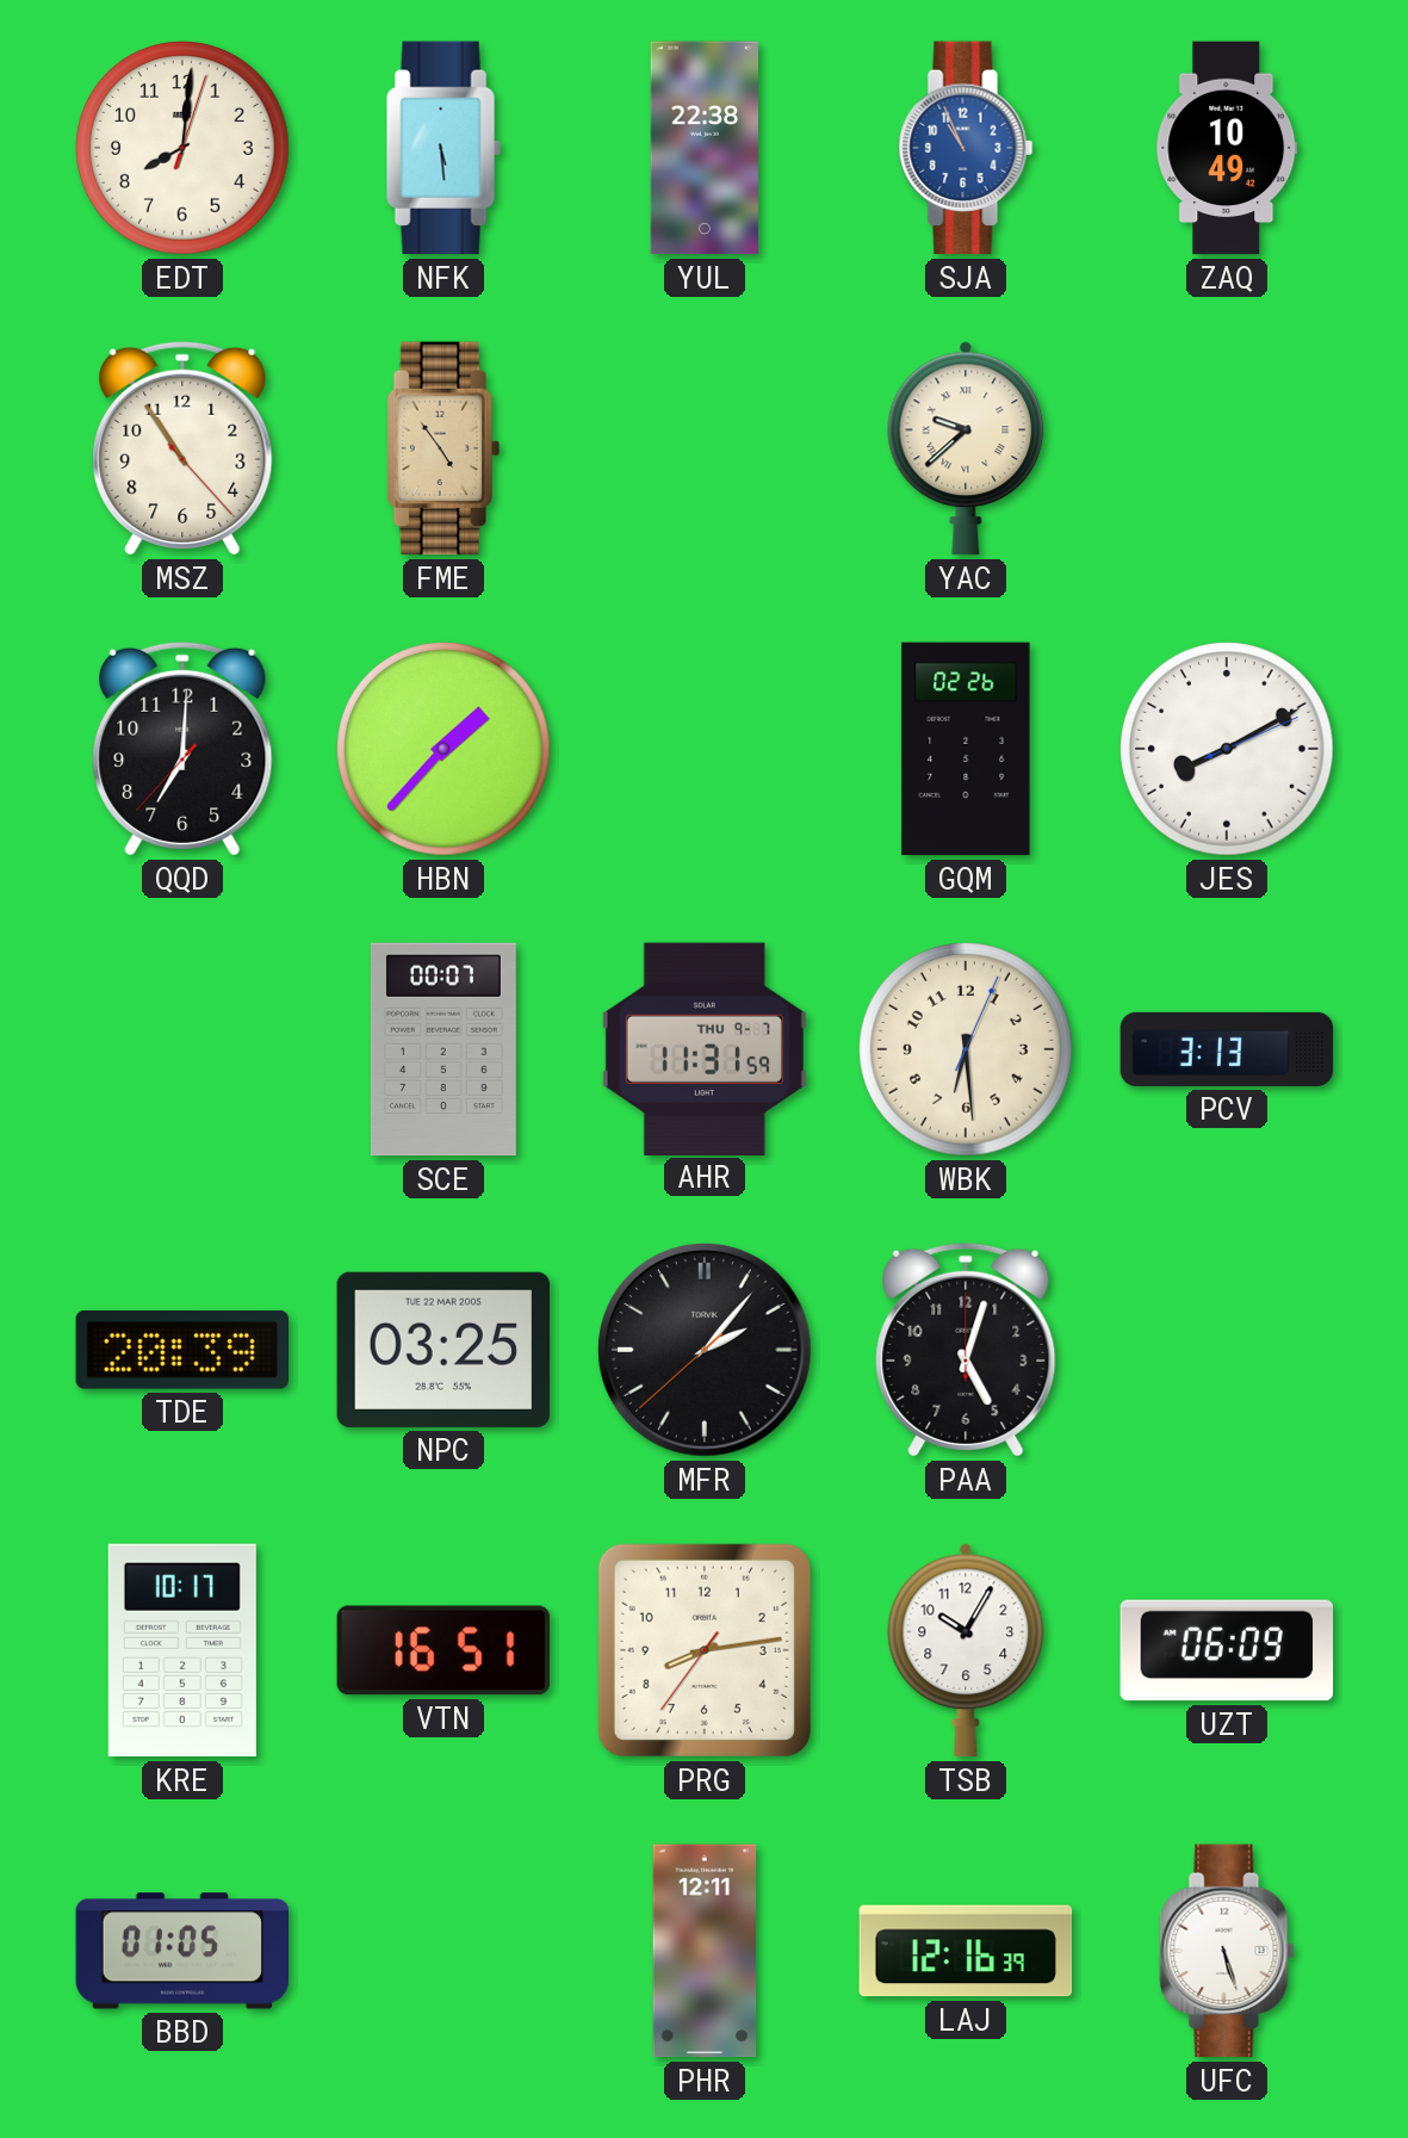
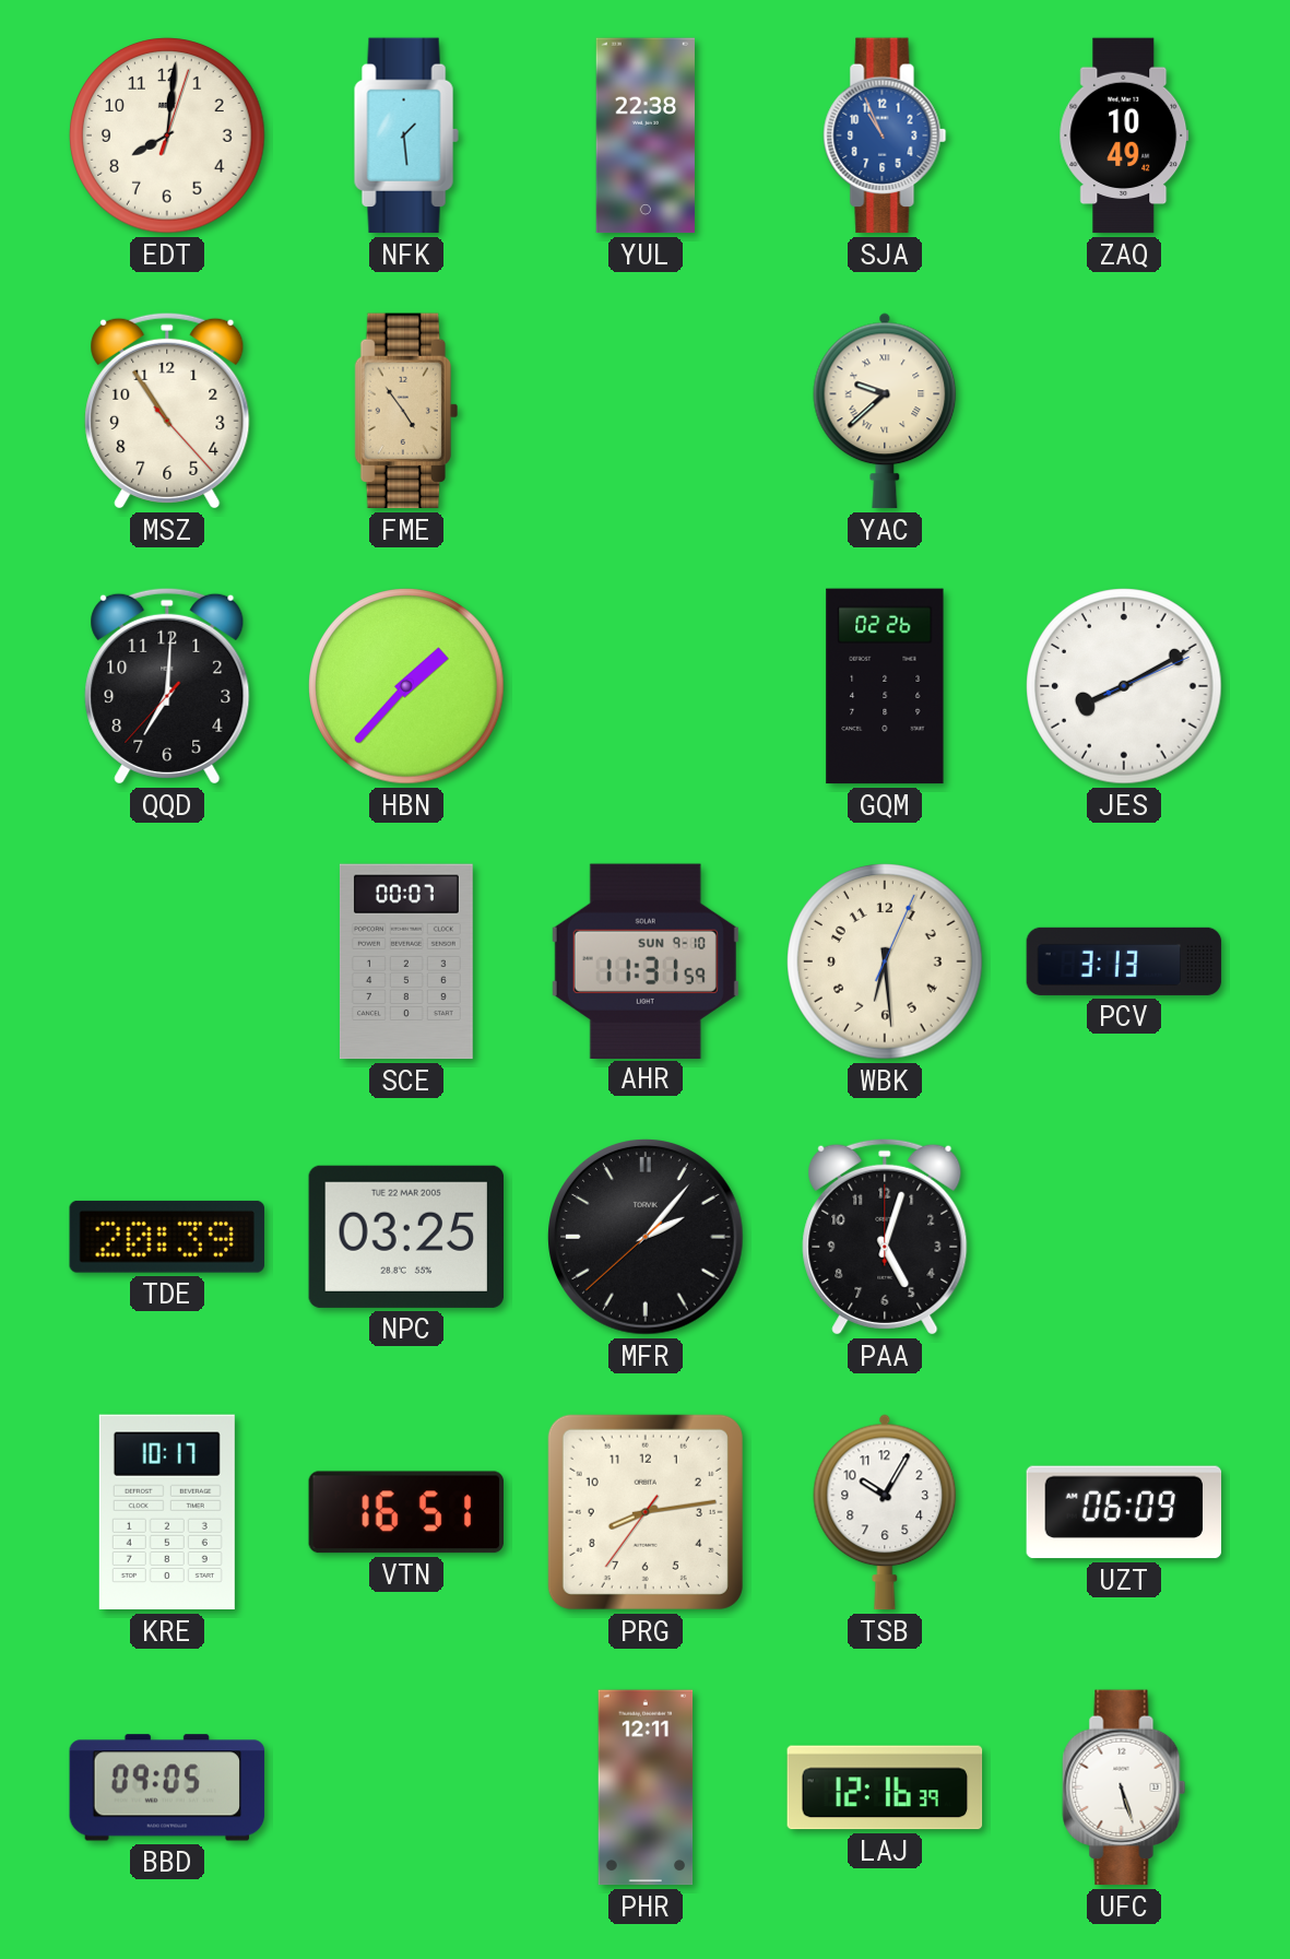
NFK: 5:29 -> 1:29 (406, 135)
AHR date: THU 9-7 -> SUN 9-10 (646, 960)
BBD: 01:05 -> 09:05 (167, 1787)
